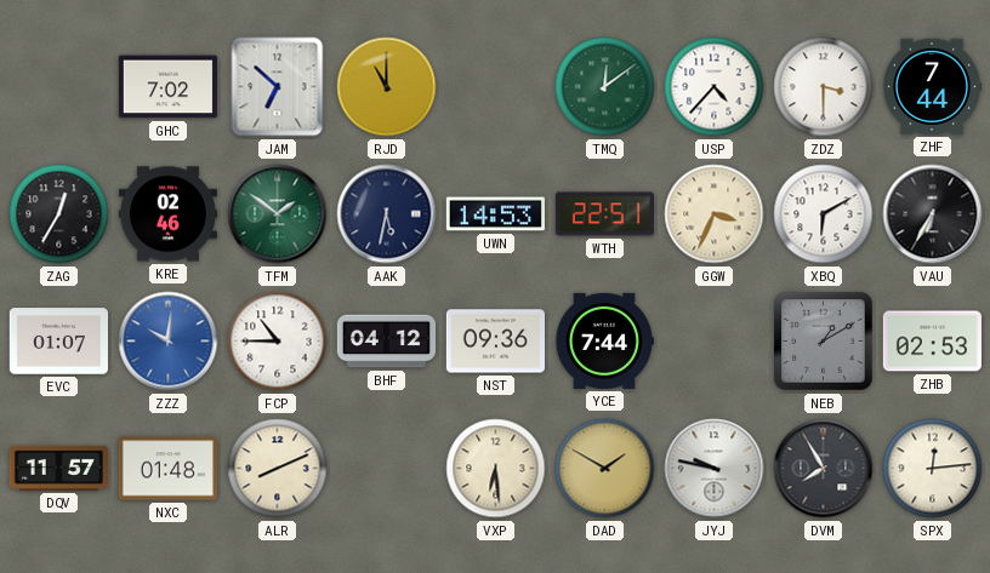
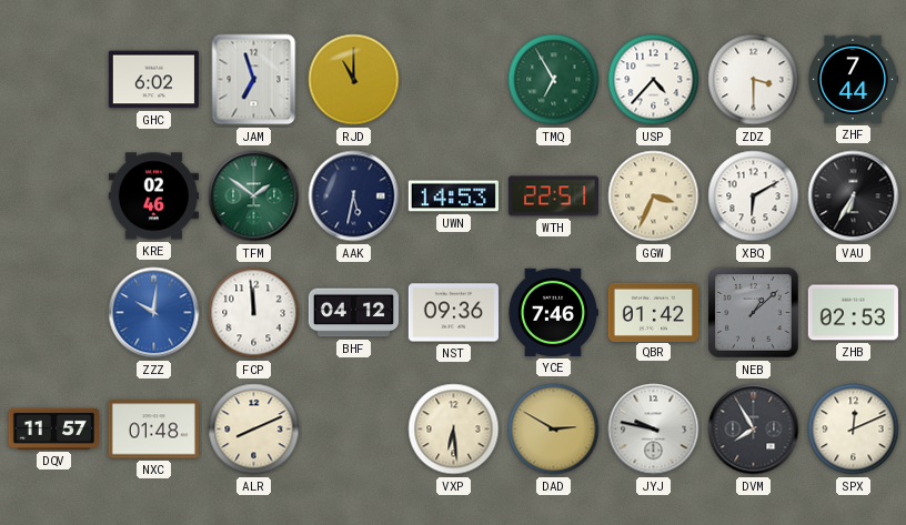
GHC: 7:02 -> 6:02 (153, 80)
JAM: 6:52 -> 6:57 (254, 80)
TMQ: 12:09 -> 6:55 (554, 80)
ZAG: 12:35 -> none (59, 214)
EVC: 01:07 -> none (58, 342)
FCP: 10:45 -> 11:59 (254, 313)
YCE: 7:44 -> 7:46 (552, 312)
QBR: none -> 01:42 (653, 312)
NEB: 1:10 -> 1:08 (754, 313)
DAD: 1:50 -> 2:50 (554, 430)
SPX: 12:14 -> 12:11 (854, 430)
